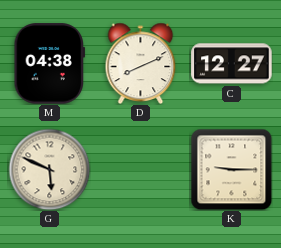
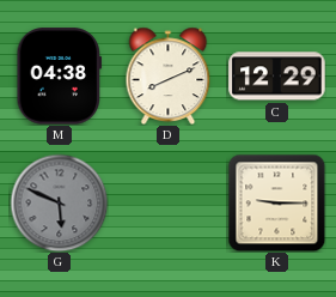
C: 12:27 -> 12:29 (277, 77)
G dial: cream -> grey (59, 202)
